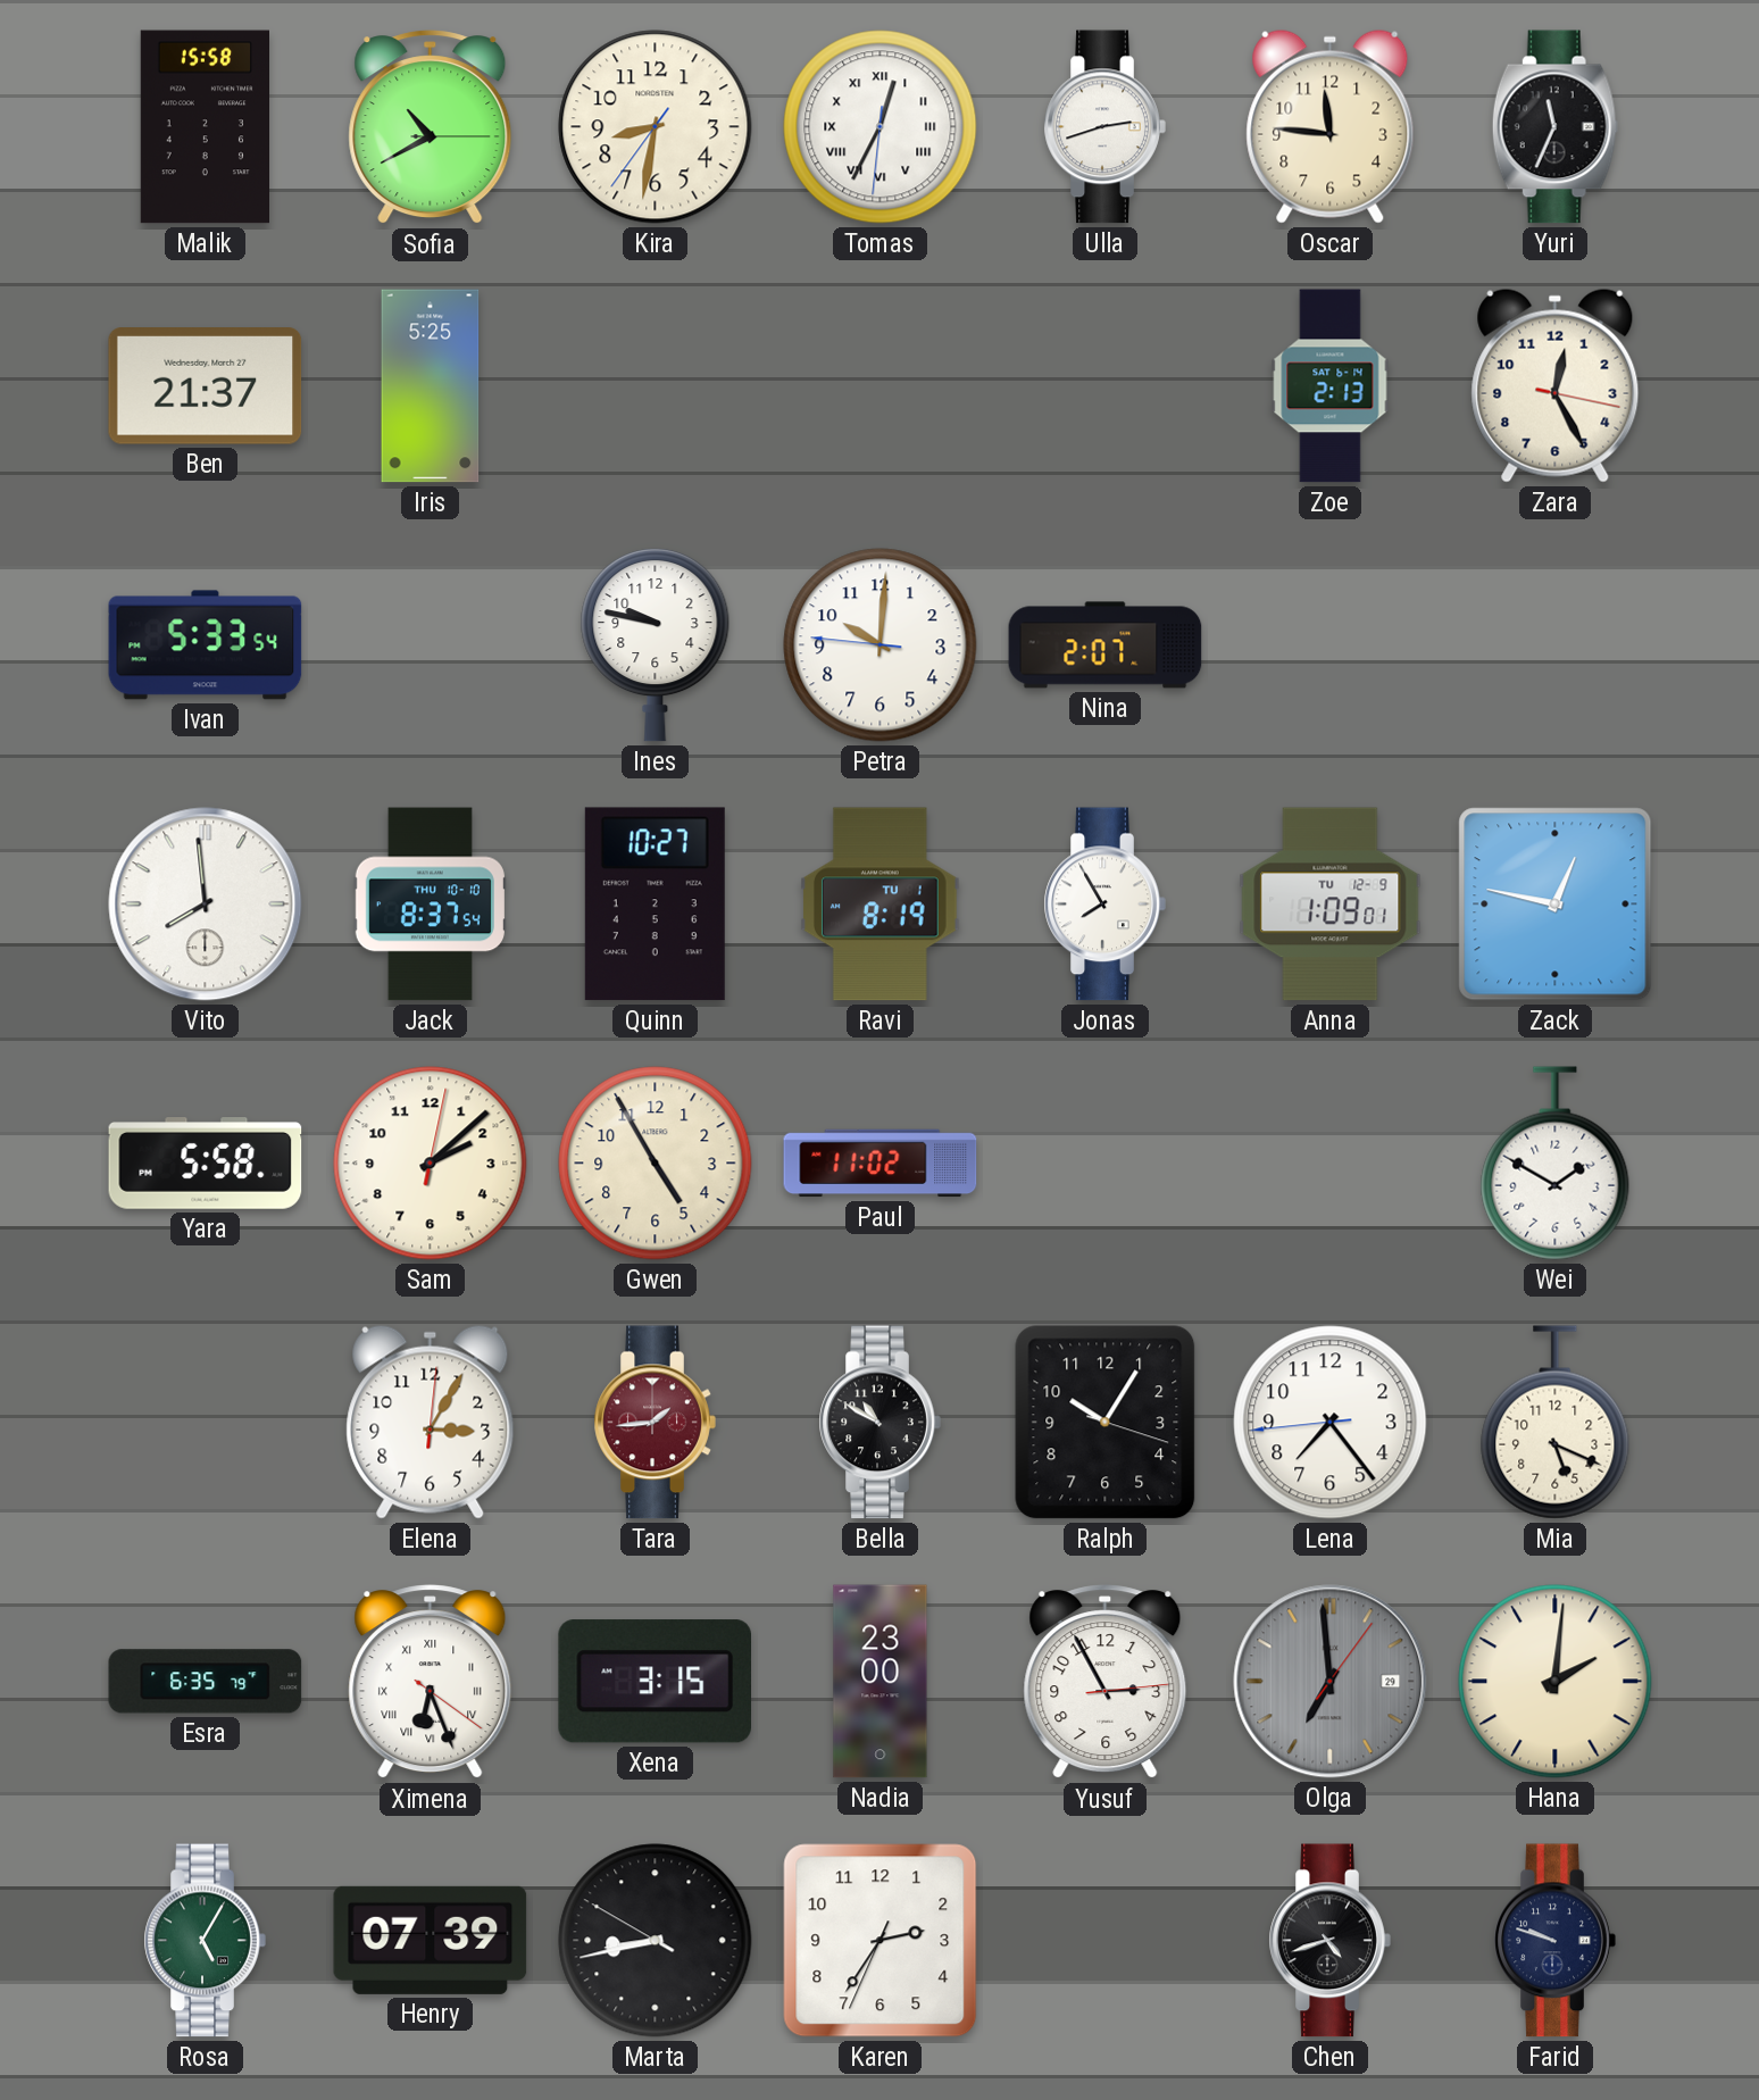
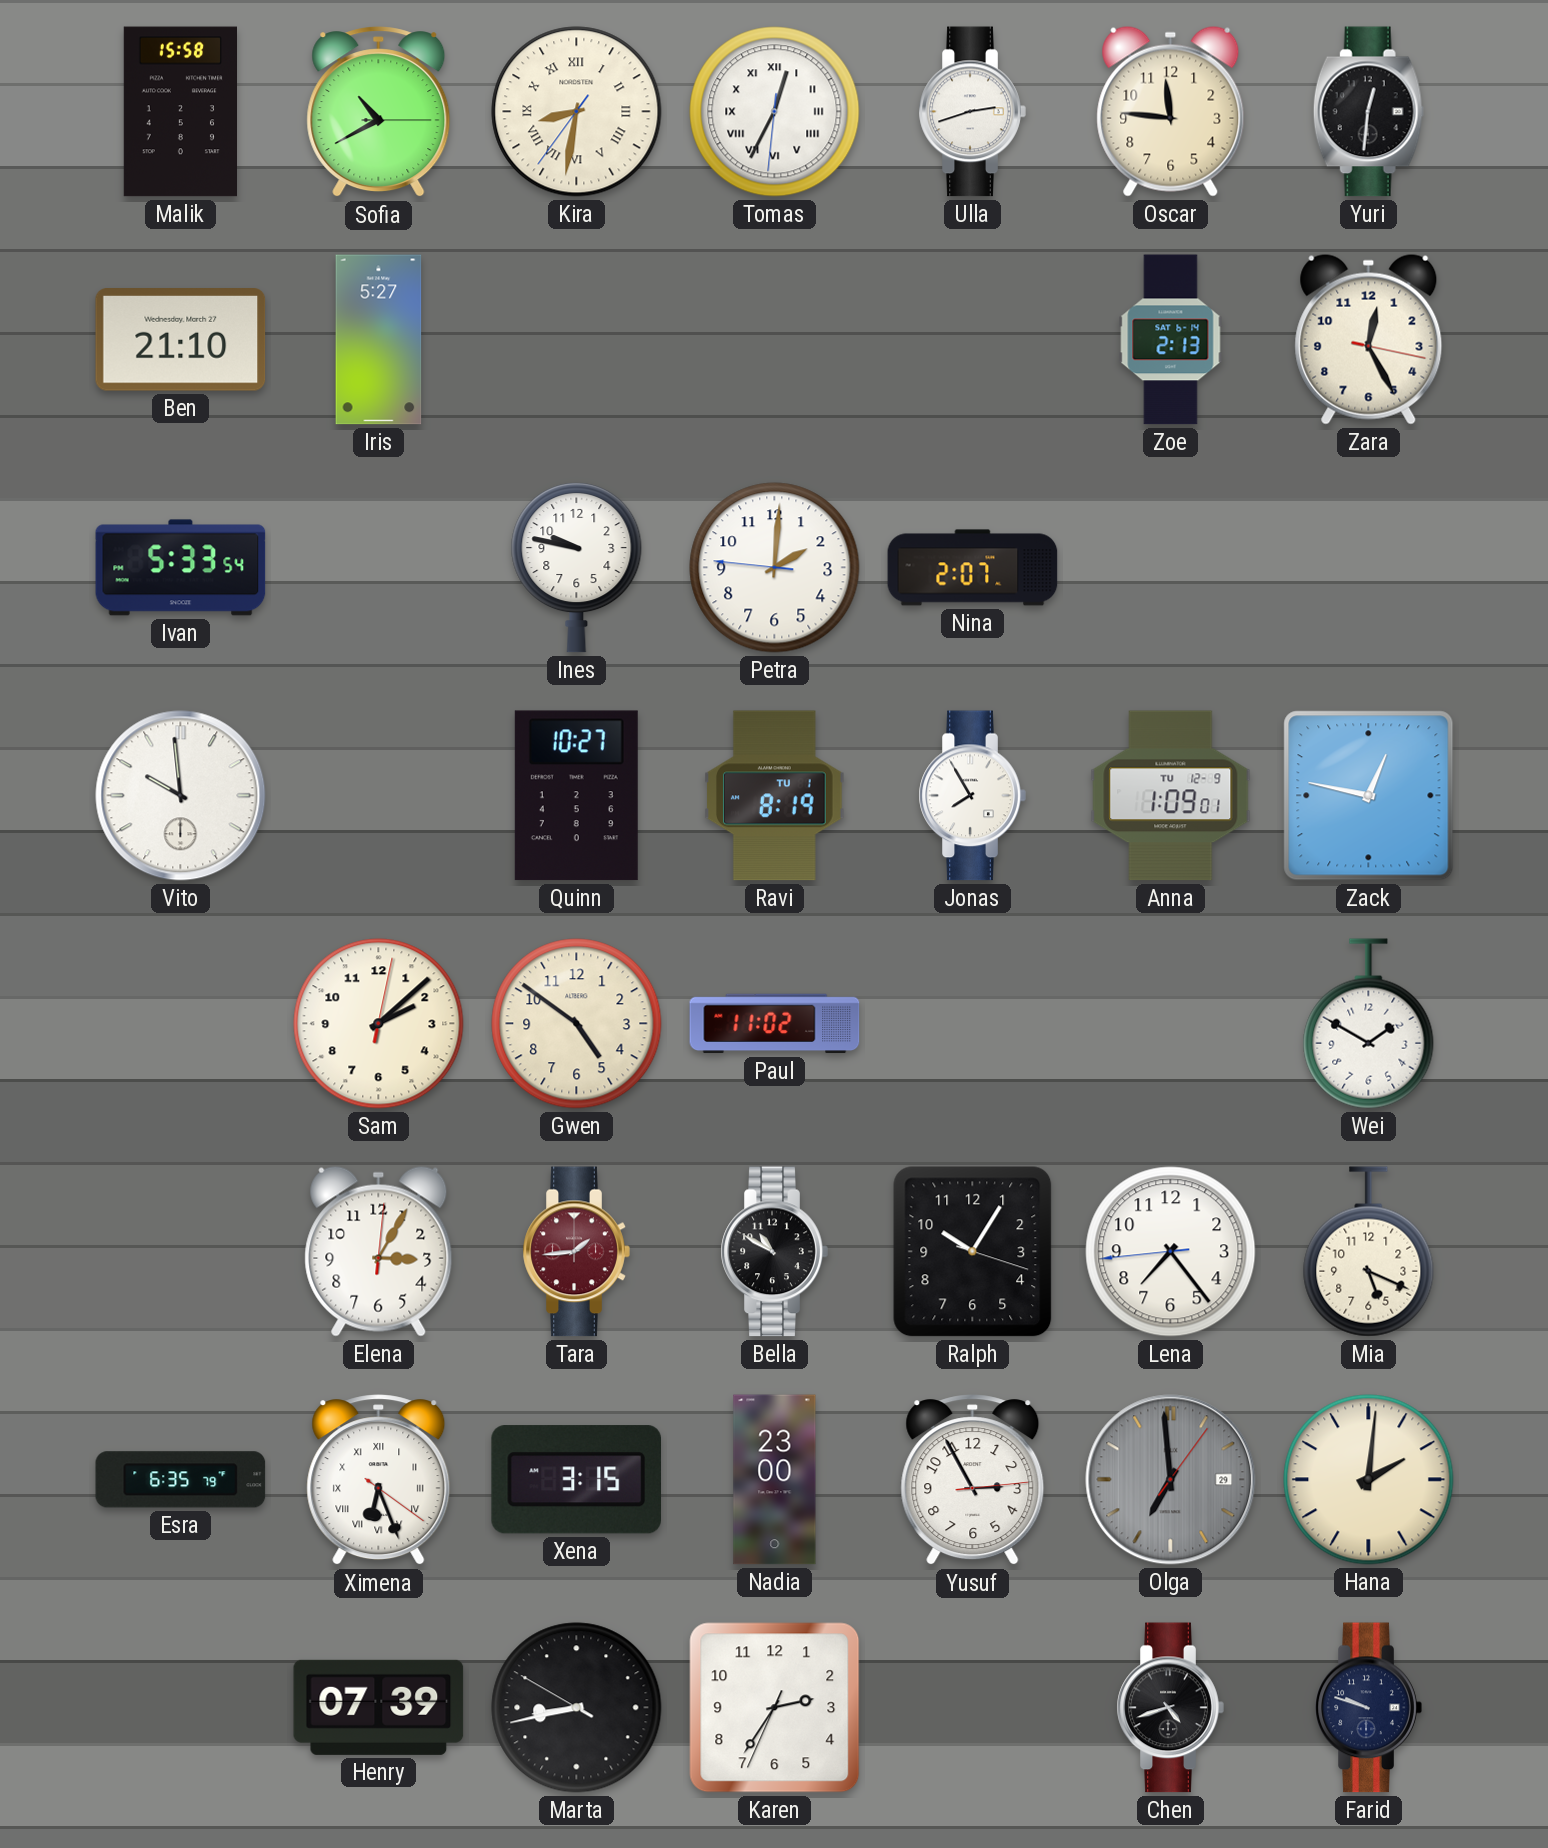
Kira numerals: Arabic -> Roman (577, 112)
Yuri: 11:34 -> 12:31 (1368, 112)
Ben: 21:37 -> 21:10 (181, 340)
Iris: 5:25 -> 5:27 (379, 340)
Petra: 10:00 -> 2:00 (775, 568)
Vito: 7:59 -> 9:59 (181, 796)
Jack: 8:37 -> none (430, 905)
Yara: 5:58 -> none (206, 1164)
Gwen: 4:55 -> 4:51 (577, 1024)
Rosa: 5:05 -> none (205, 1941)
